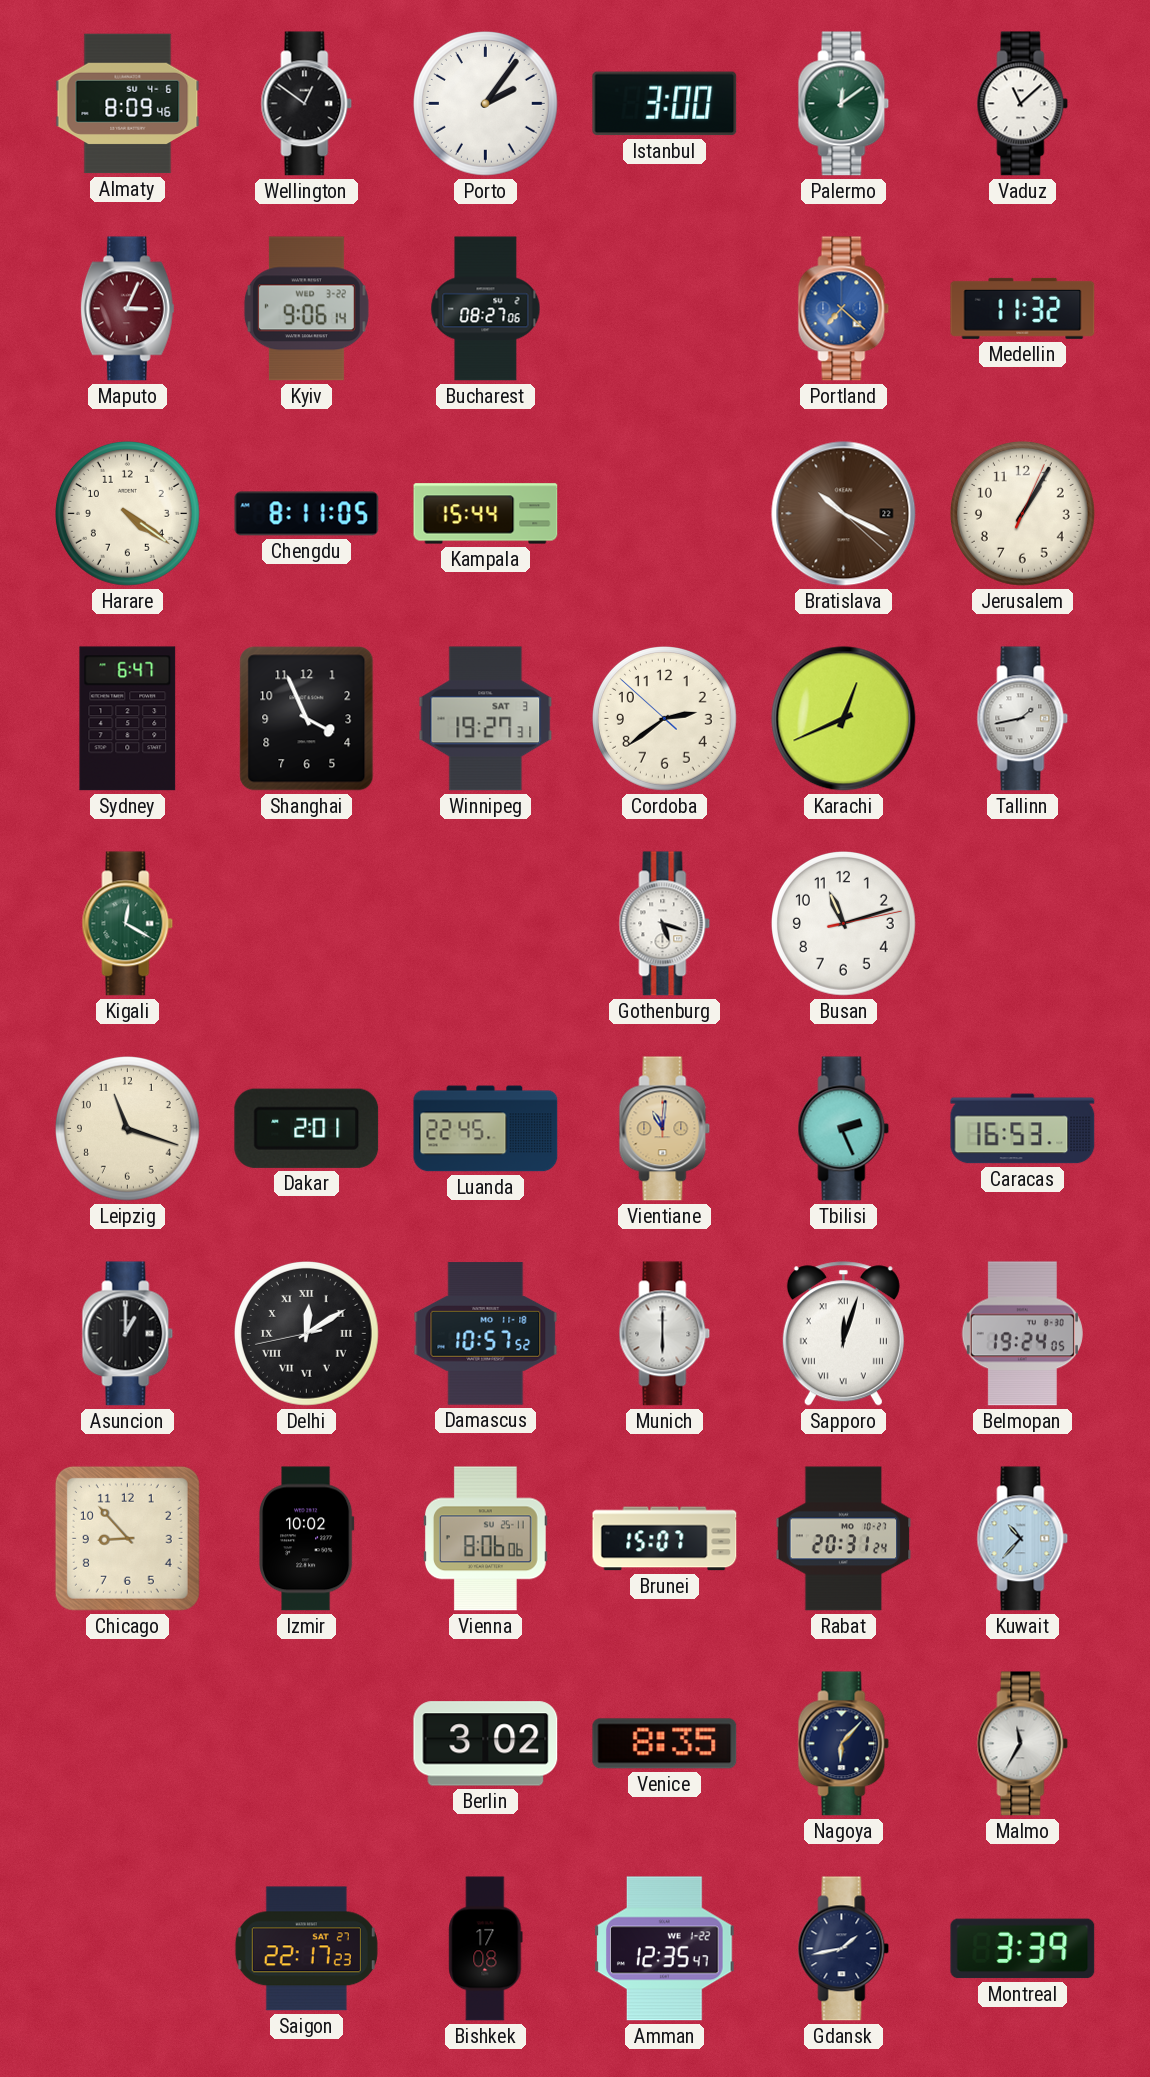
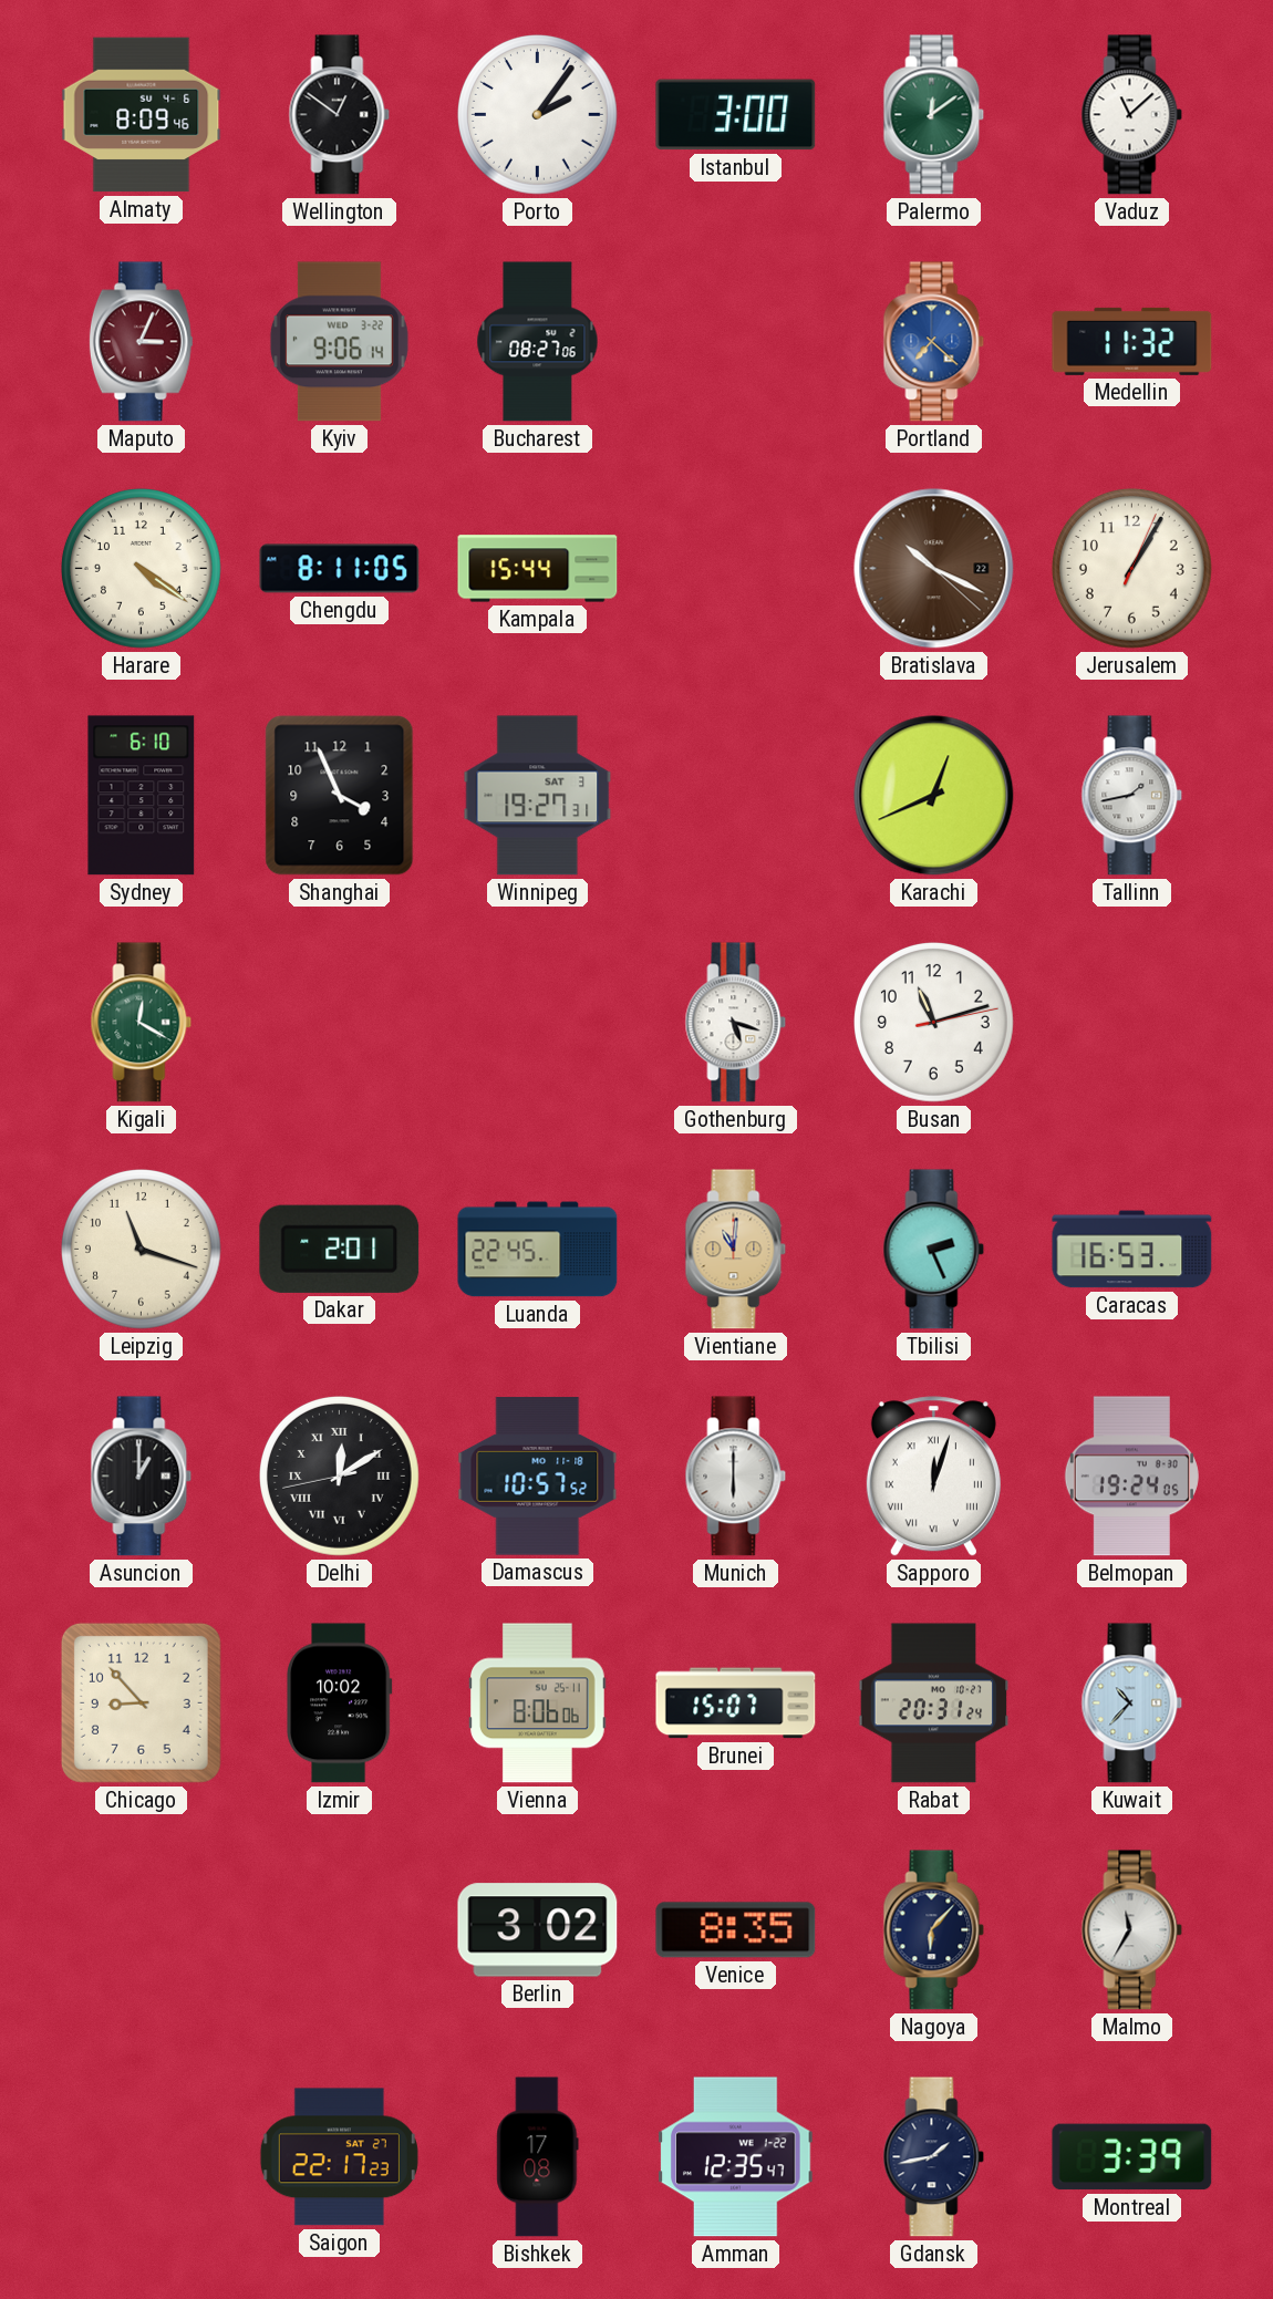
Sydney: 6:47 -> 6:10 (142, 796)
Cordoba: 2:38 -> none (665, 719)
